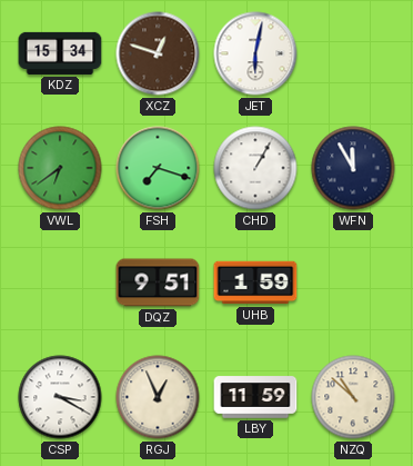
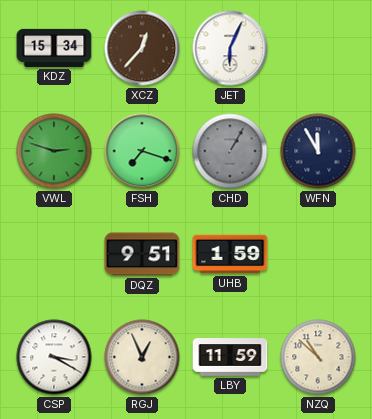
XCZ: 12:48 -> 12:37 (142, 48)
JET: 6:02 -> 6:04 (230, 48)
VWL: 6:39 -> 2:48 (54, 151)
CHD dial: white -> grey (230, 151)
